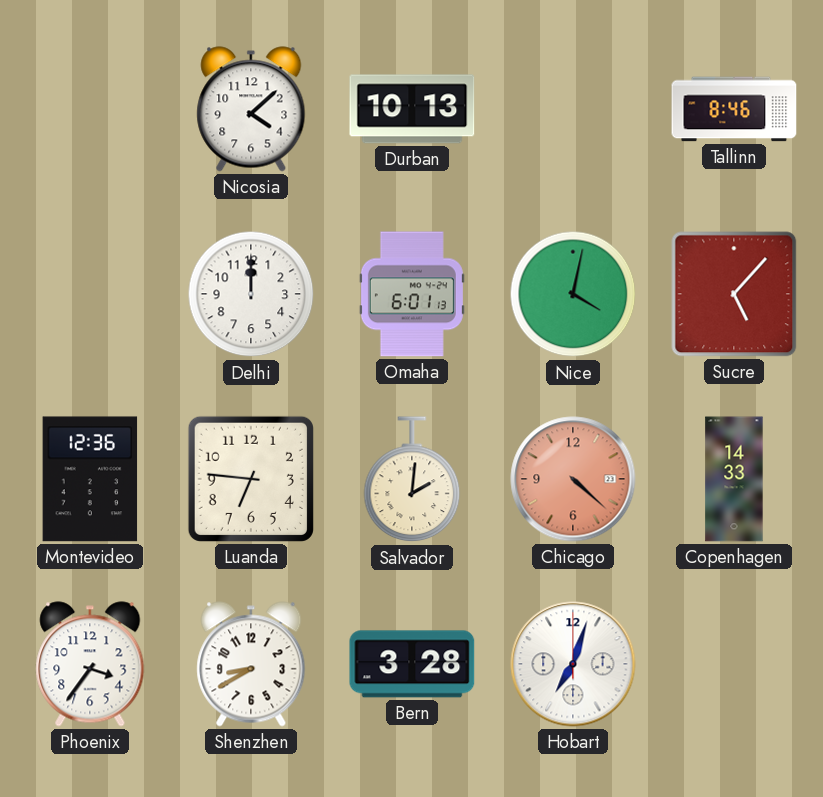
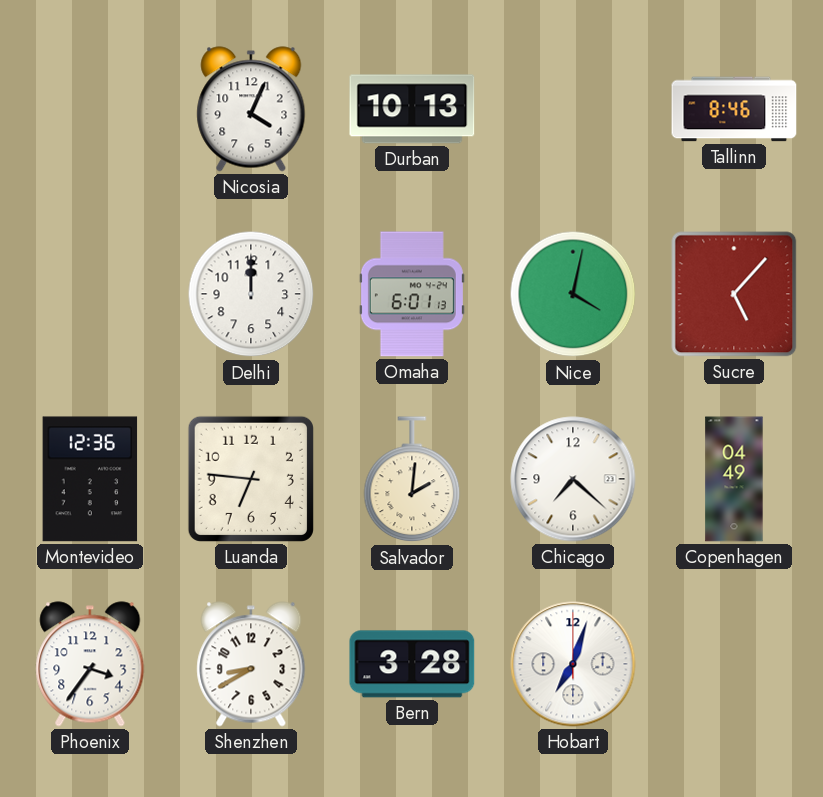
Nicosia: 4:08 -> 4:04 (251, 109)
Chicago: 4:22 -> 7:22 (573, 479)
Chicago dial: salmon -> white (573, 479)
Copenhagen: 14:33 -> 04:49 (734, 479)
